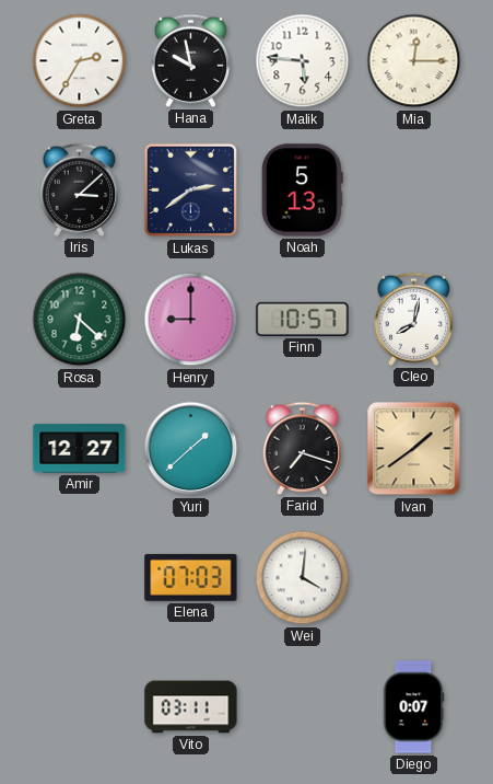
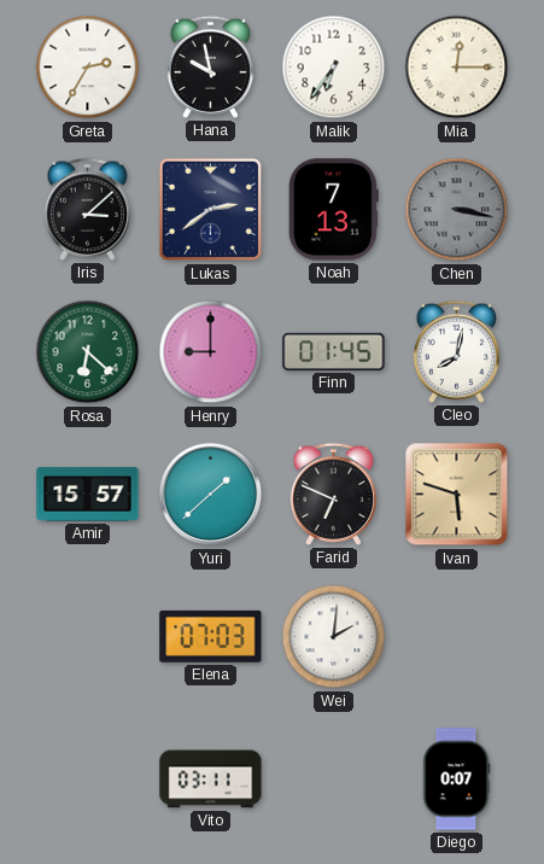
Malik: 5:46 -> 6:36 (334, 68)
Noah: 5:13 -> 7:13 (333, 210)
Chen: none -> 3:17 (457, 210)
Finn: 10:57 -> 01:45 (334, 351)
Amir: 12:27 -> 15:57 (88, 495)
Farid: 7:18 -> 6:49 (334, 494)
Ivan: 1:39 -> 5:48 (457, 495)
Wei: 4:01 -> 2:01 (334, 637)
